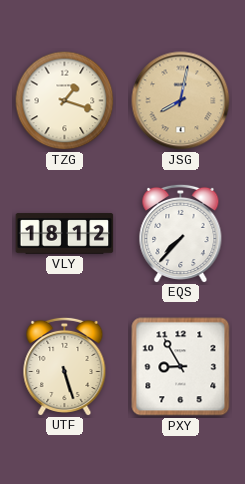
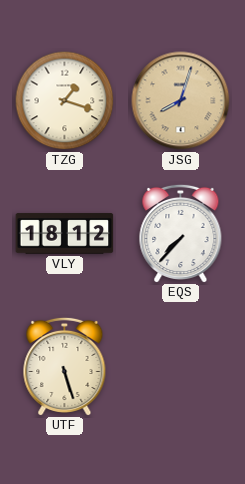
JSG: 8:02 -> 8:03 (181, 101)
PXY: 8:55 -> none (181, 367)
